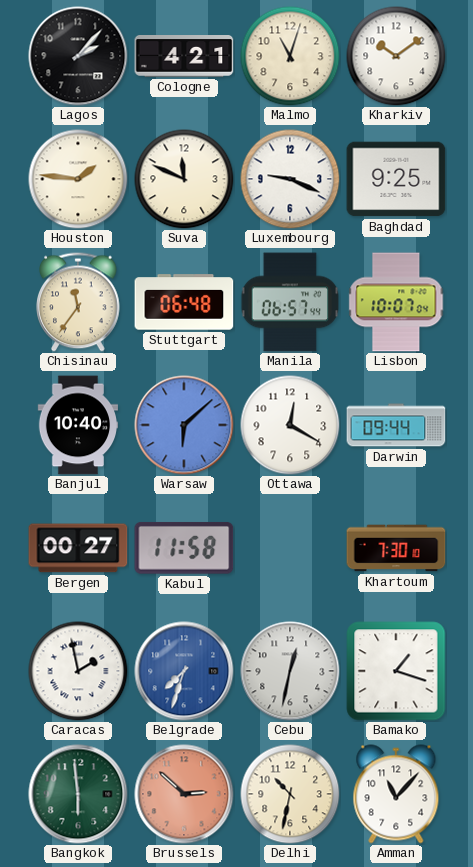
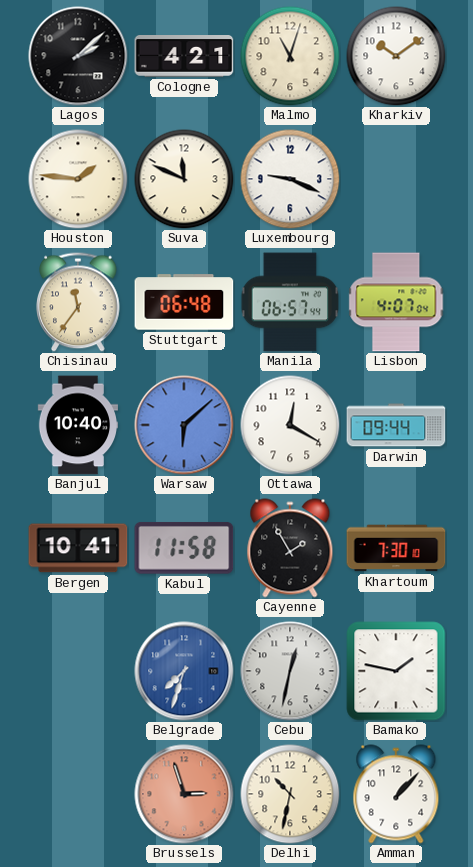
Lagos: 2:07 -> 2:08 (78, 56)
Baghdad: 9:25 -> none (396, 179)
Lisbon: 10:07 -> 4:07 (396, 302)
Bergen: 00:27 -> 10:41 (78, 548)
Cayenne: none -> 1:55 (290, 548)
Caracas: 1:58 -> none (78, 671)
Bamako: 1:18 -> 1:47 (396, 671)
Bangkok: 5:59 -> none (78, 794)
Brussels: 2:52 -> 2:57 (184, 794)
Amman: 11:07 -> 1:07 (396, 794)
